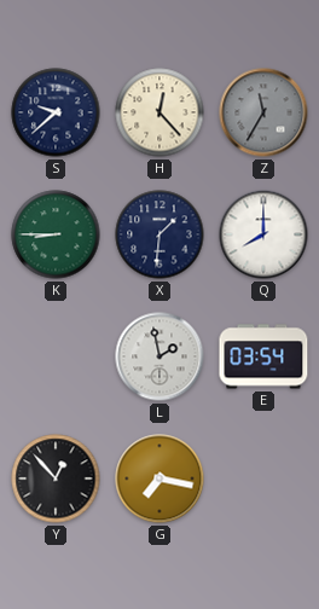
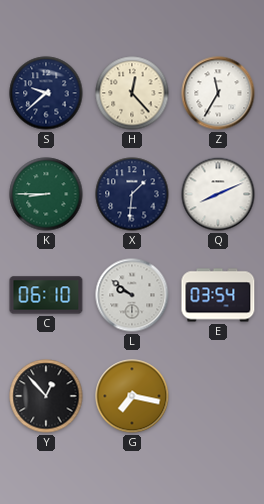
Z dial: grey -> white (218, 93)
Q: 8:00 -> 8:11 (218, 194)
C: none -> 06:10 (46, 295)
L: 1:58 -> 9:51 (132, 295)
